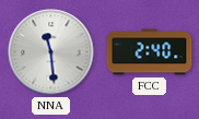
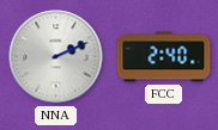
NNA: 11:29 -> 2:11 (56, 57)
